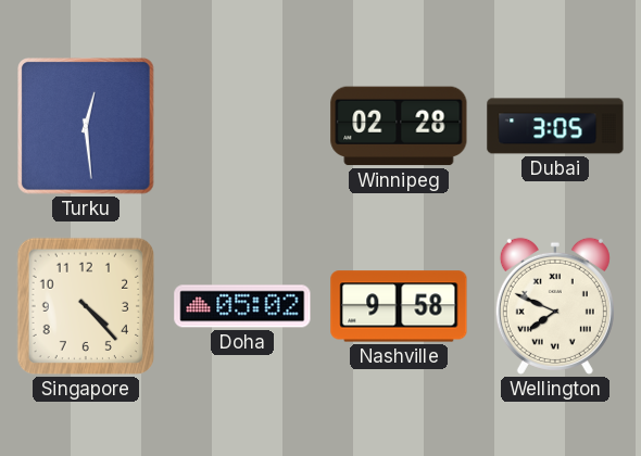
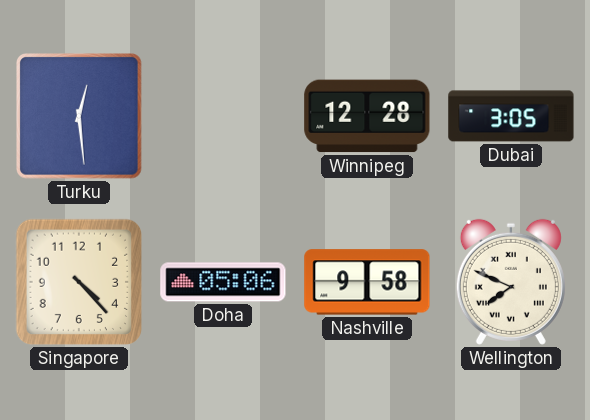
Winnipeg: 02:28 -> 12:28 (367, 116)
Doha: 05:02 -> 05:06 (223, 282)
